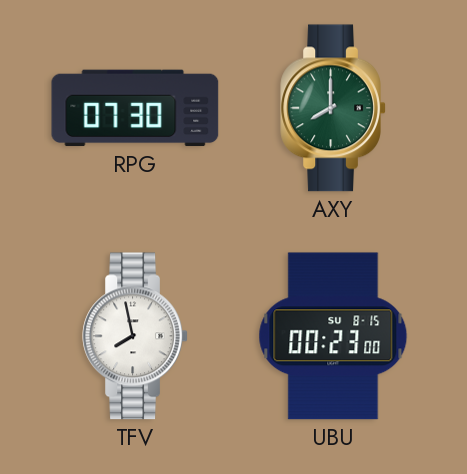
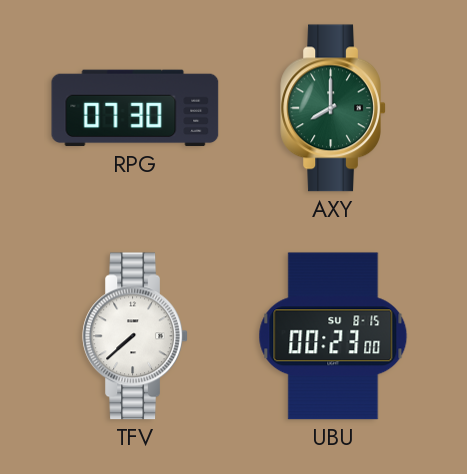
TFV: 7:58 -> 7:38 (135, 336)
